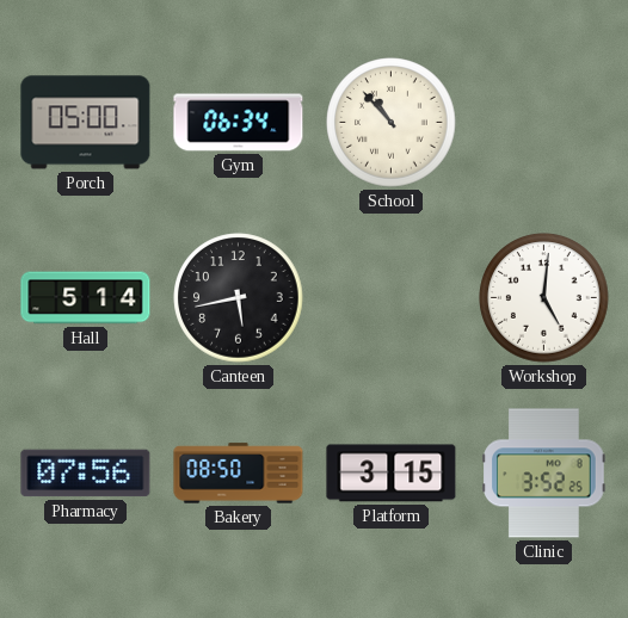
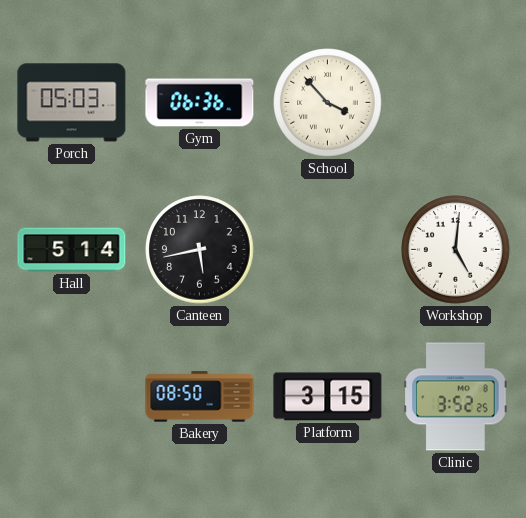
Porch: 05:00 -> 05:03 (72, 103)
Gym: 06:34 -> 06:36 (200, 103)
School: 10:53 -> 3:53 (328, 103)
Pharmacy: 07:56 -> none (86, 474)
